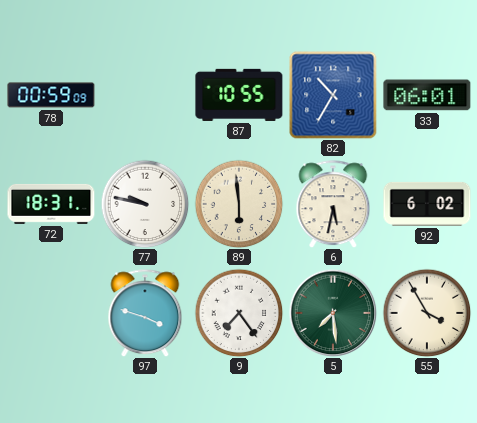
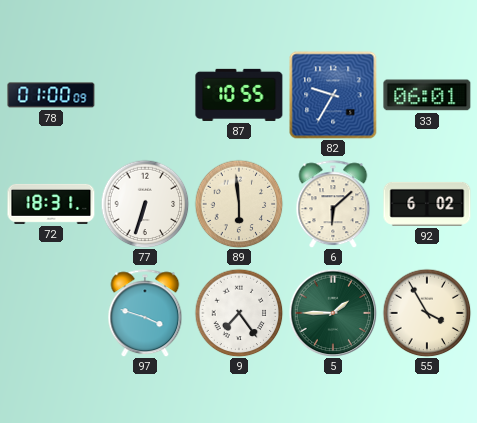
78: 00:59 -> 01:00 (51, 95)
82: 10:35 -> 9:35 (333, 95)
77: 9:47 -> 6:33 (145, 204)
6: 5:32 -> 6:08 (333, 204)
5: 7:29 -> 1:45 (333, 313)
